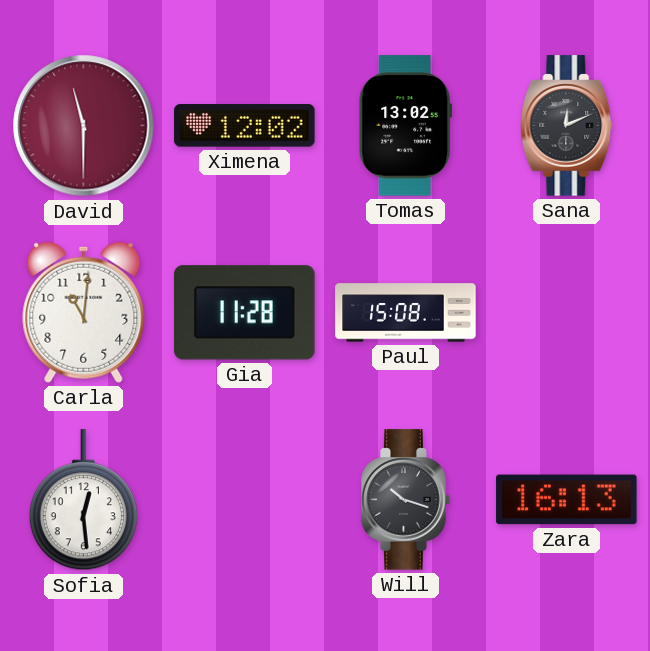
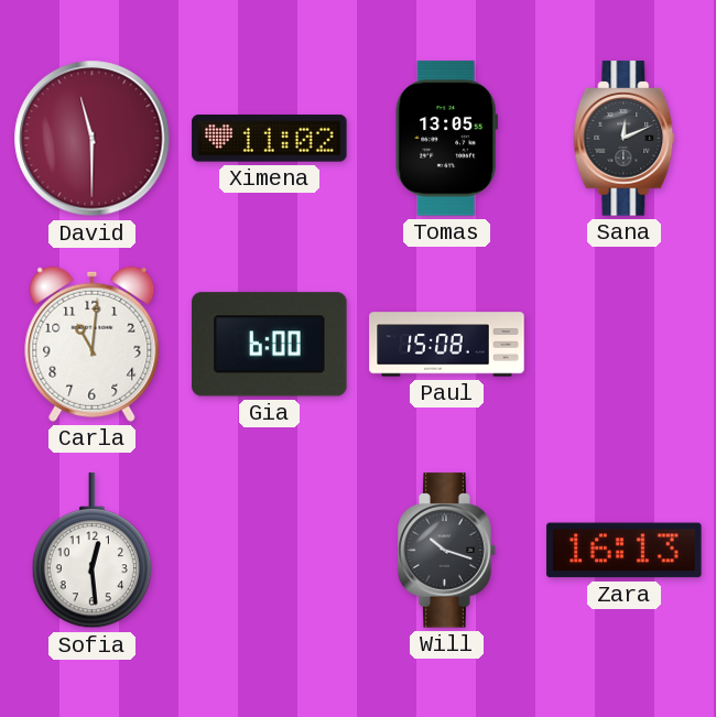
Ximena: 12:02 -> 11:02 (270, 139)
Tomas: 13:02 -> 13:05 (446, 139)
Gia: 11:28 -> 6:00 (270, 345)
